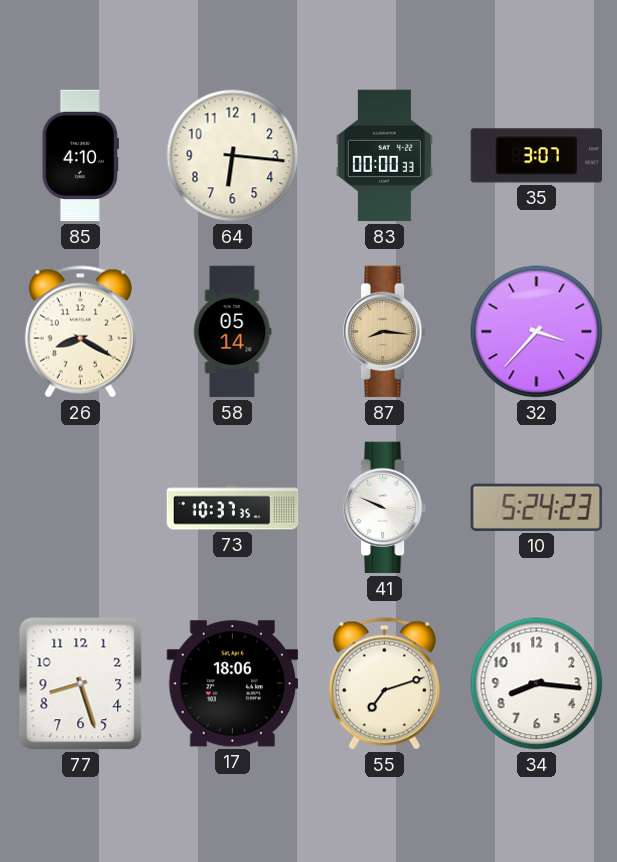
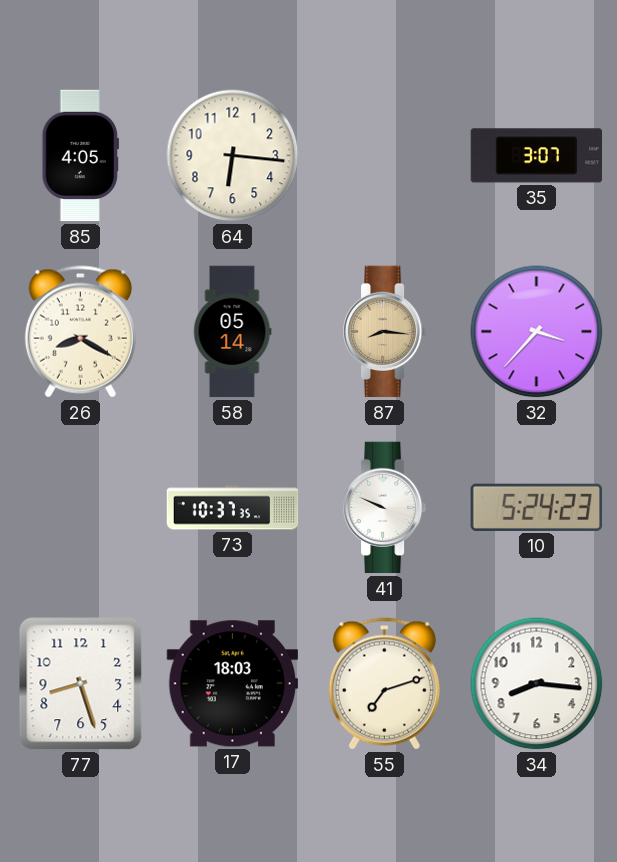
85: 4:10 -> 4:05 (80, 156)
83: 00:00 -> none (384, 156)
17: 18:06 -> 18:03 (232, 684)
